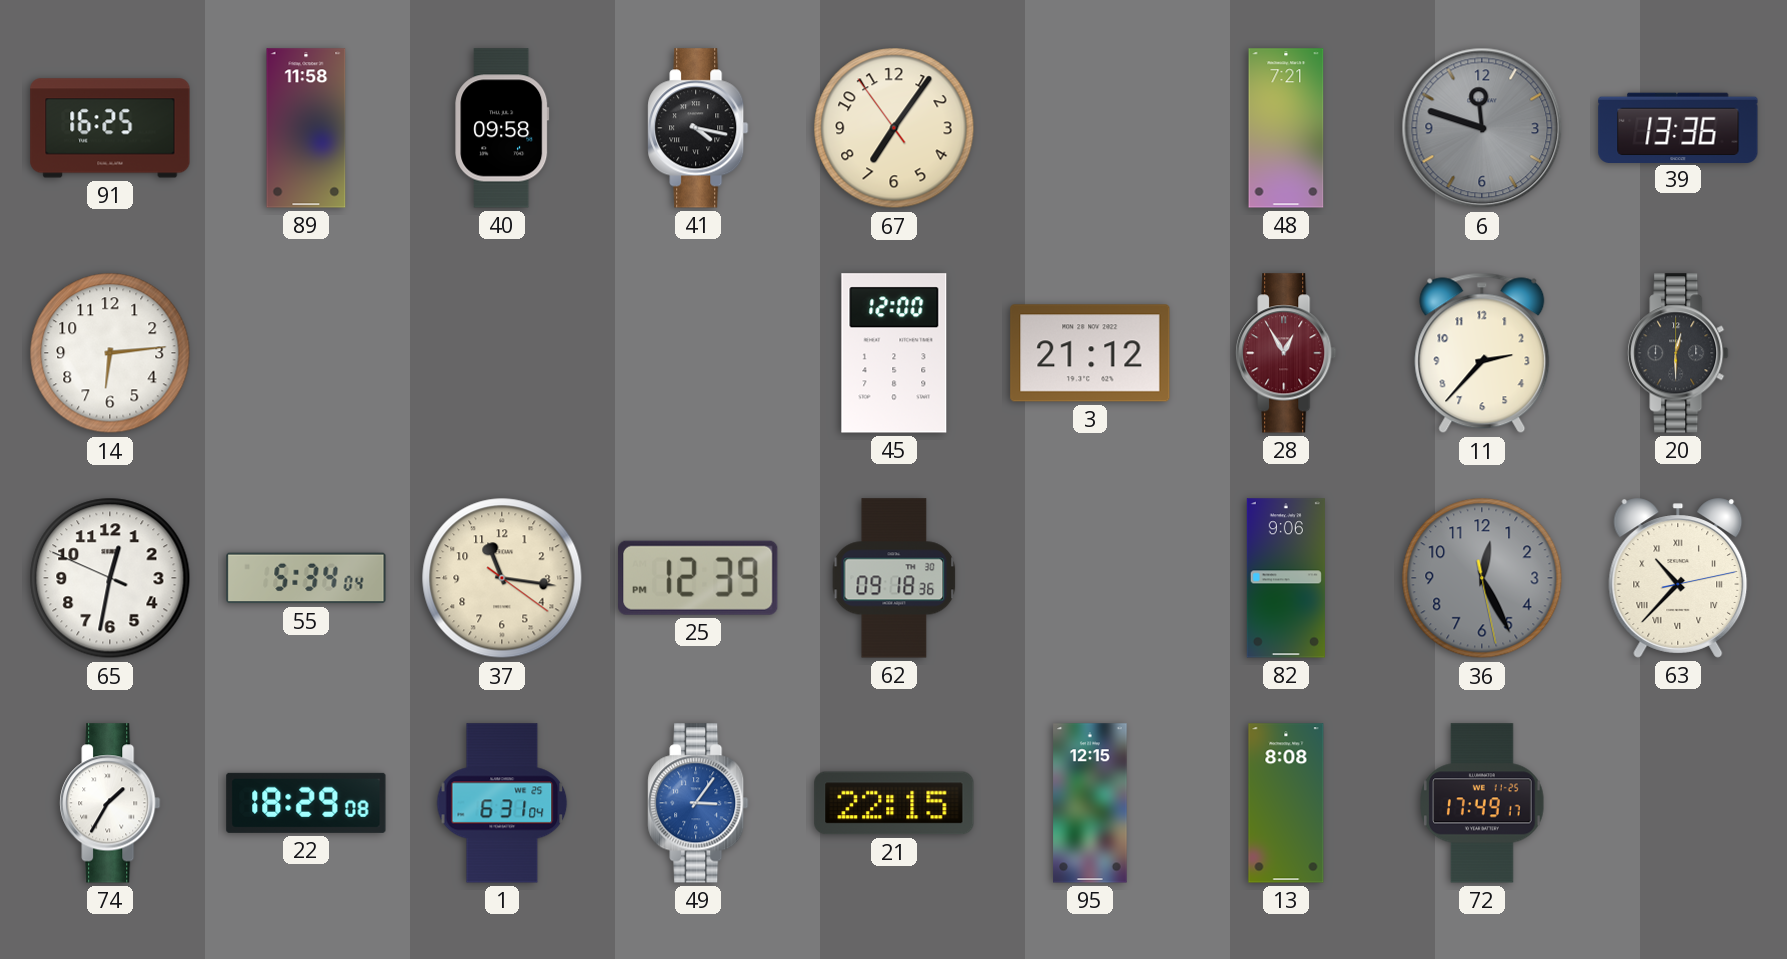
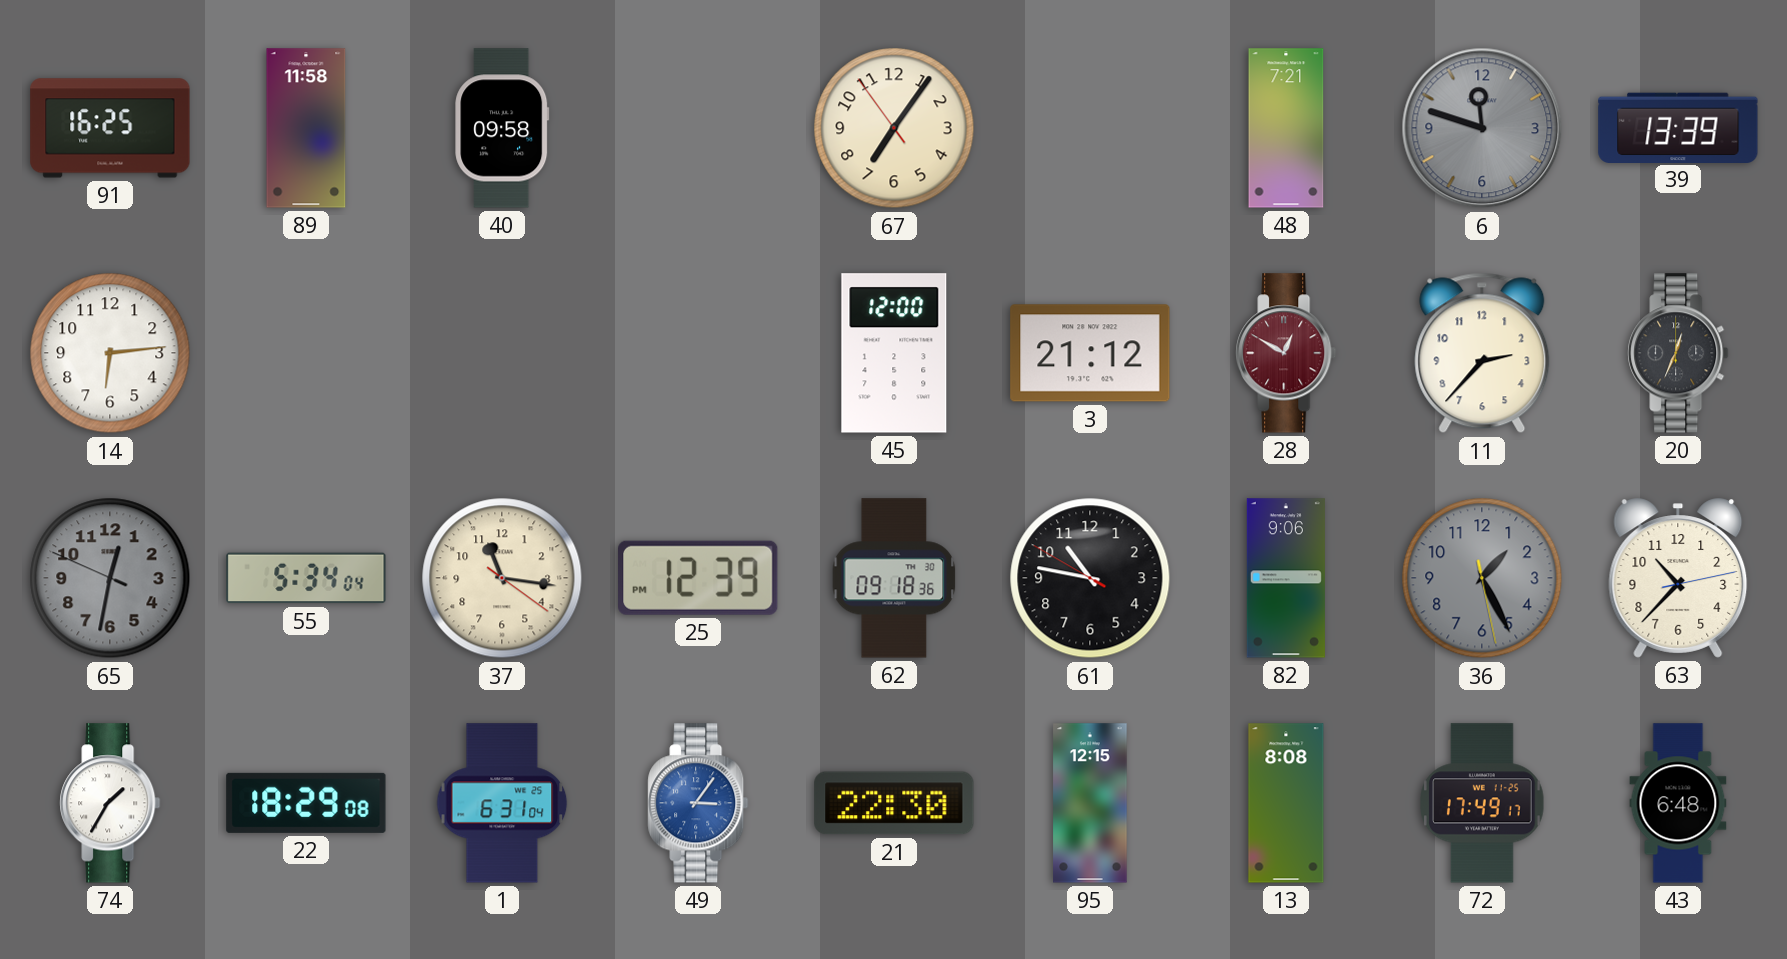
41: 4:17 -> none (698, 128)
39: 13:36 -> 13:39 (1678, 127)
28: 12:55 -> 12:50 (1286, 353)
20: 12:30 -> 12:34 (1678, 353)
65 dial: white -> grey (110, 578)
61: none -> 10:46 (1090, 578)
36: 12:25 -> 1:25 (1482, 578)
63 numerals: Roman -> Arabic (1678, 578)
21: 22:15 -> 22:30 (894, 803)
43: none -> 6:48 (1678, 803)
